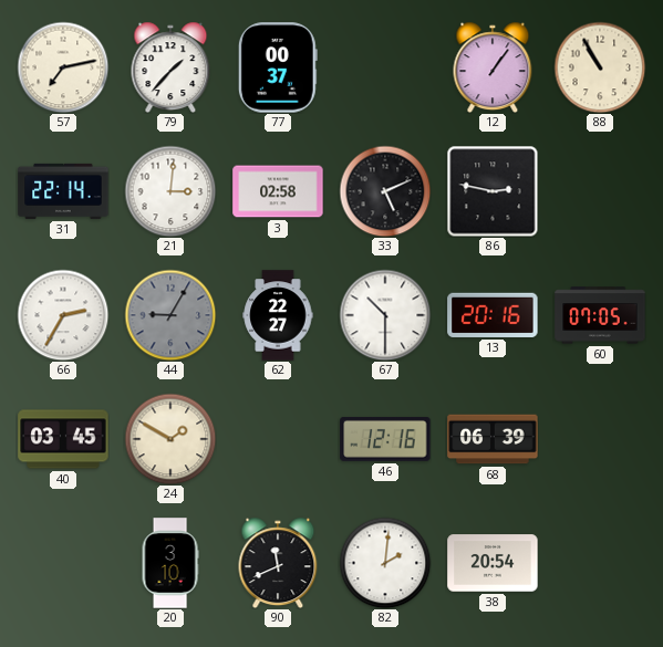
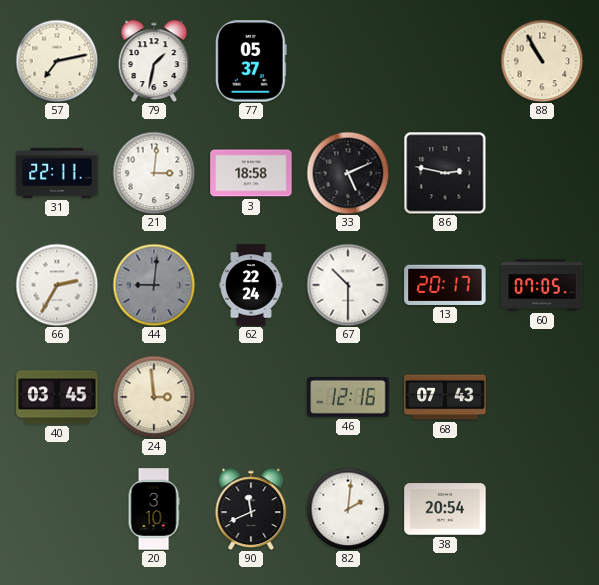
79: 1:37 -> 1:32 (154, 61)
77: 00:37 -> 05:37 (251, 61)
12: 1:06 -> none (493, 67)
31: 22:14 -> 22:11 (57, 173)
3: 02:58 -> 18:58 (251, 173)
44: 9:05 -> 9:01 (154, 285)
62: 22:27 -> 22:24 (251, 285)
13: 20:16 -> 20:17 (445, 285)
24: 1:50 -> 2:59 (154, 397)
68: 06:39 -> 07:43 (445, 397)
